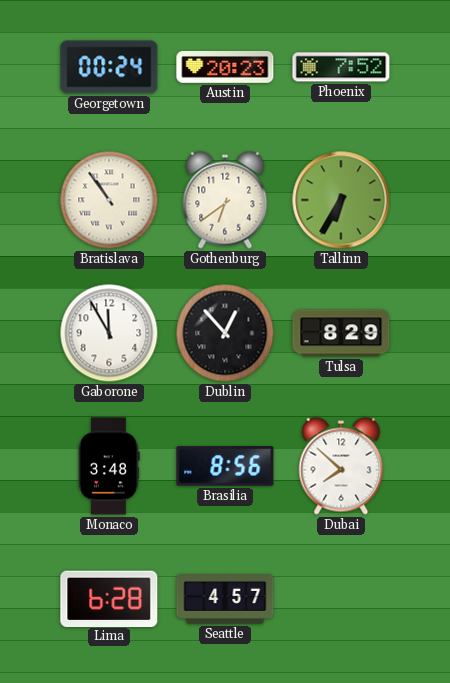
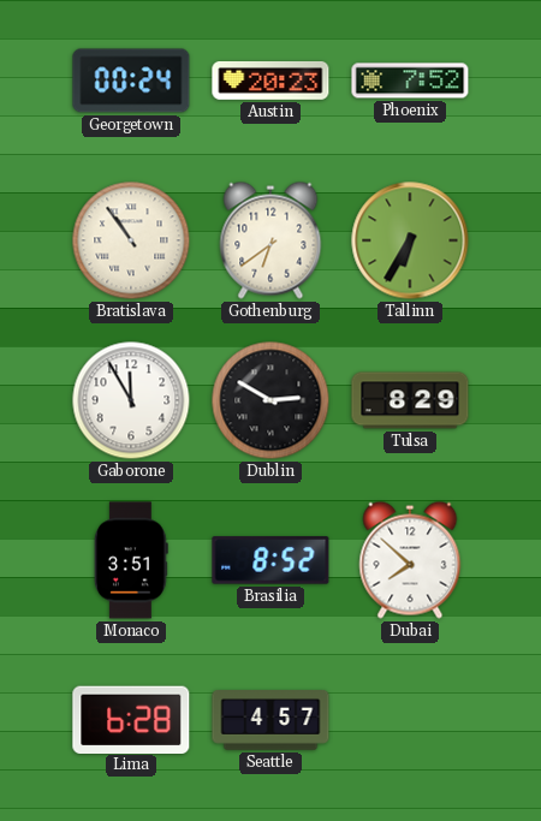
Dublin: 12:53 -> 2:50 (270, 400)
Monaco: 3:48 -> 3:51 (131, 560)
Brasilia: 8:56 -> 8:52 (270, 560)
